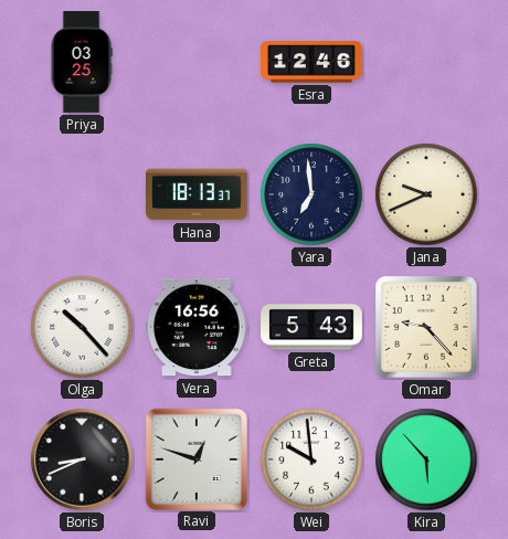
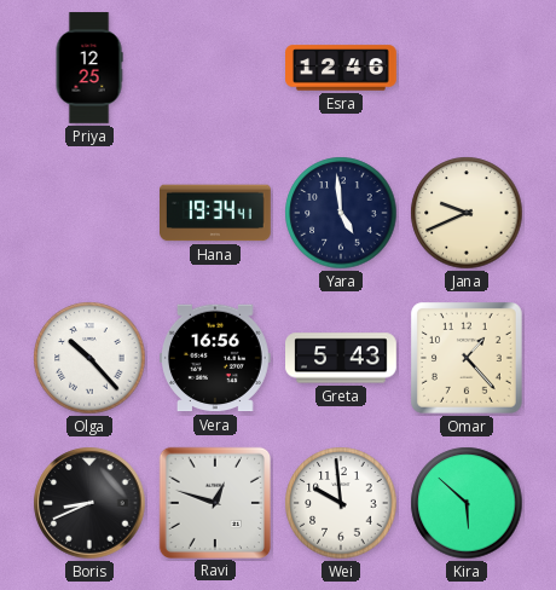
Priya: 03:25 -> 12:25 (89, 68)
Hana: 18:13 -> 19:34 (216, 213)
Yara: 6:59 -> 4:59 (341, 213)
Omar: 9:23 -> 1:23 (467, 358)
Kira: 5:53 -> 5:52 (467, 503)
